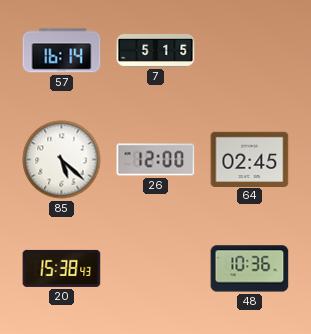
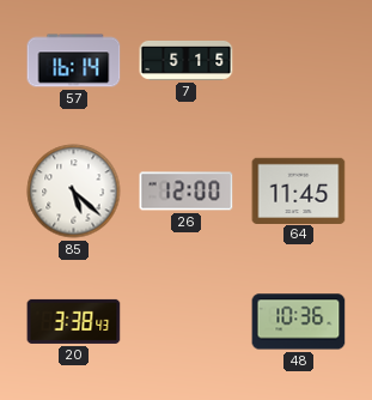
64: 02:45 -> 11:45 (299, 190)
20: 15:38 -> 3:38 (74, 321)
